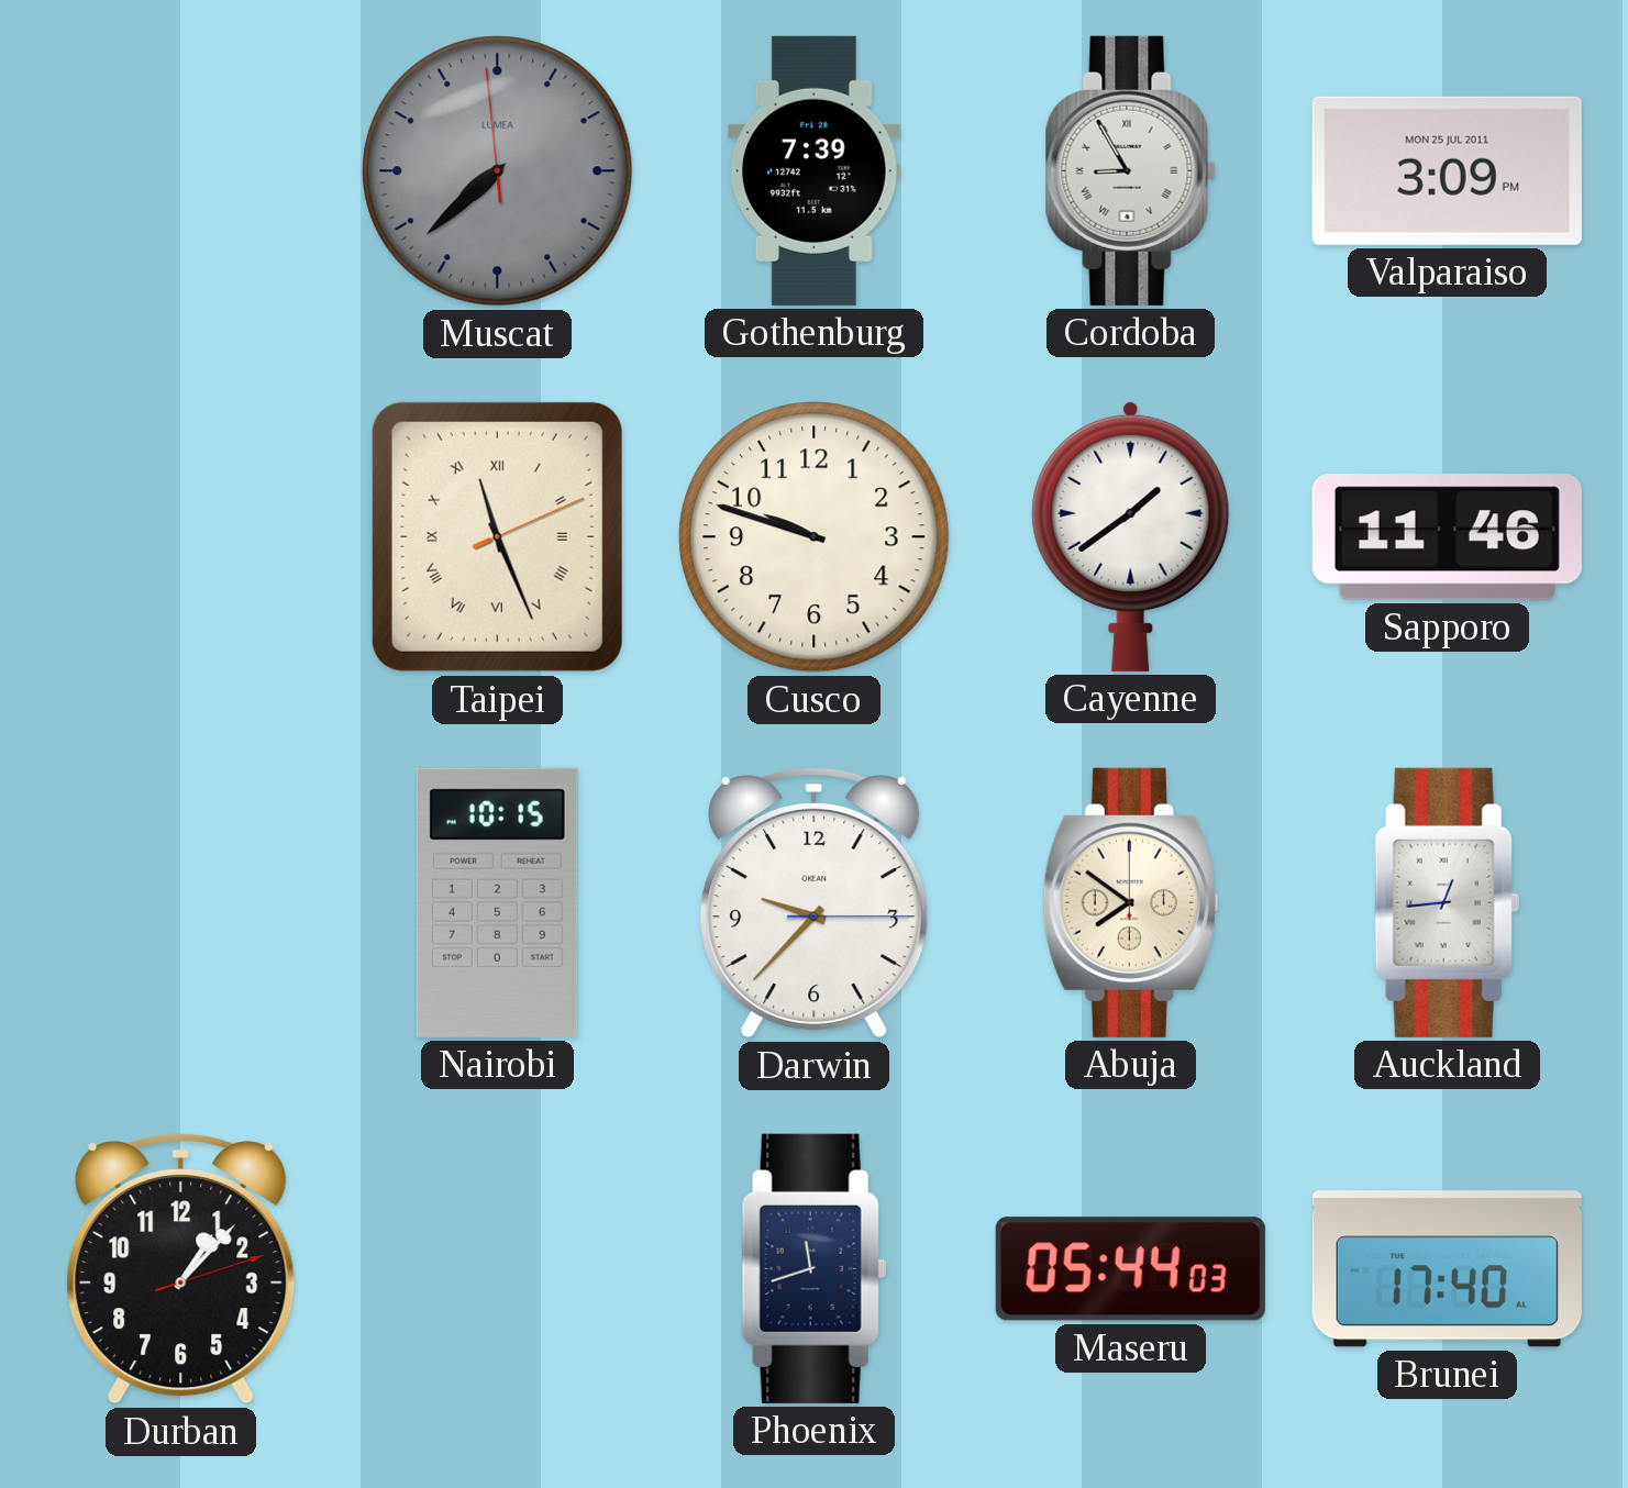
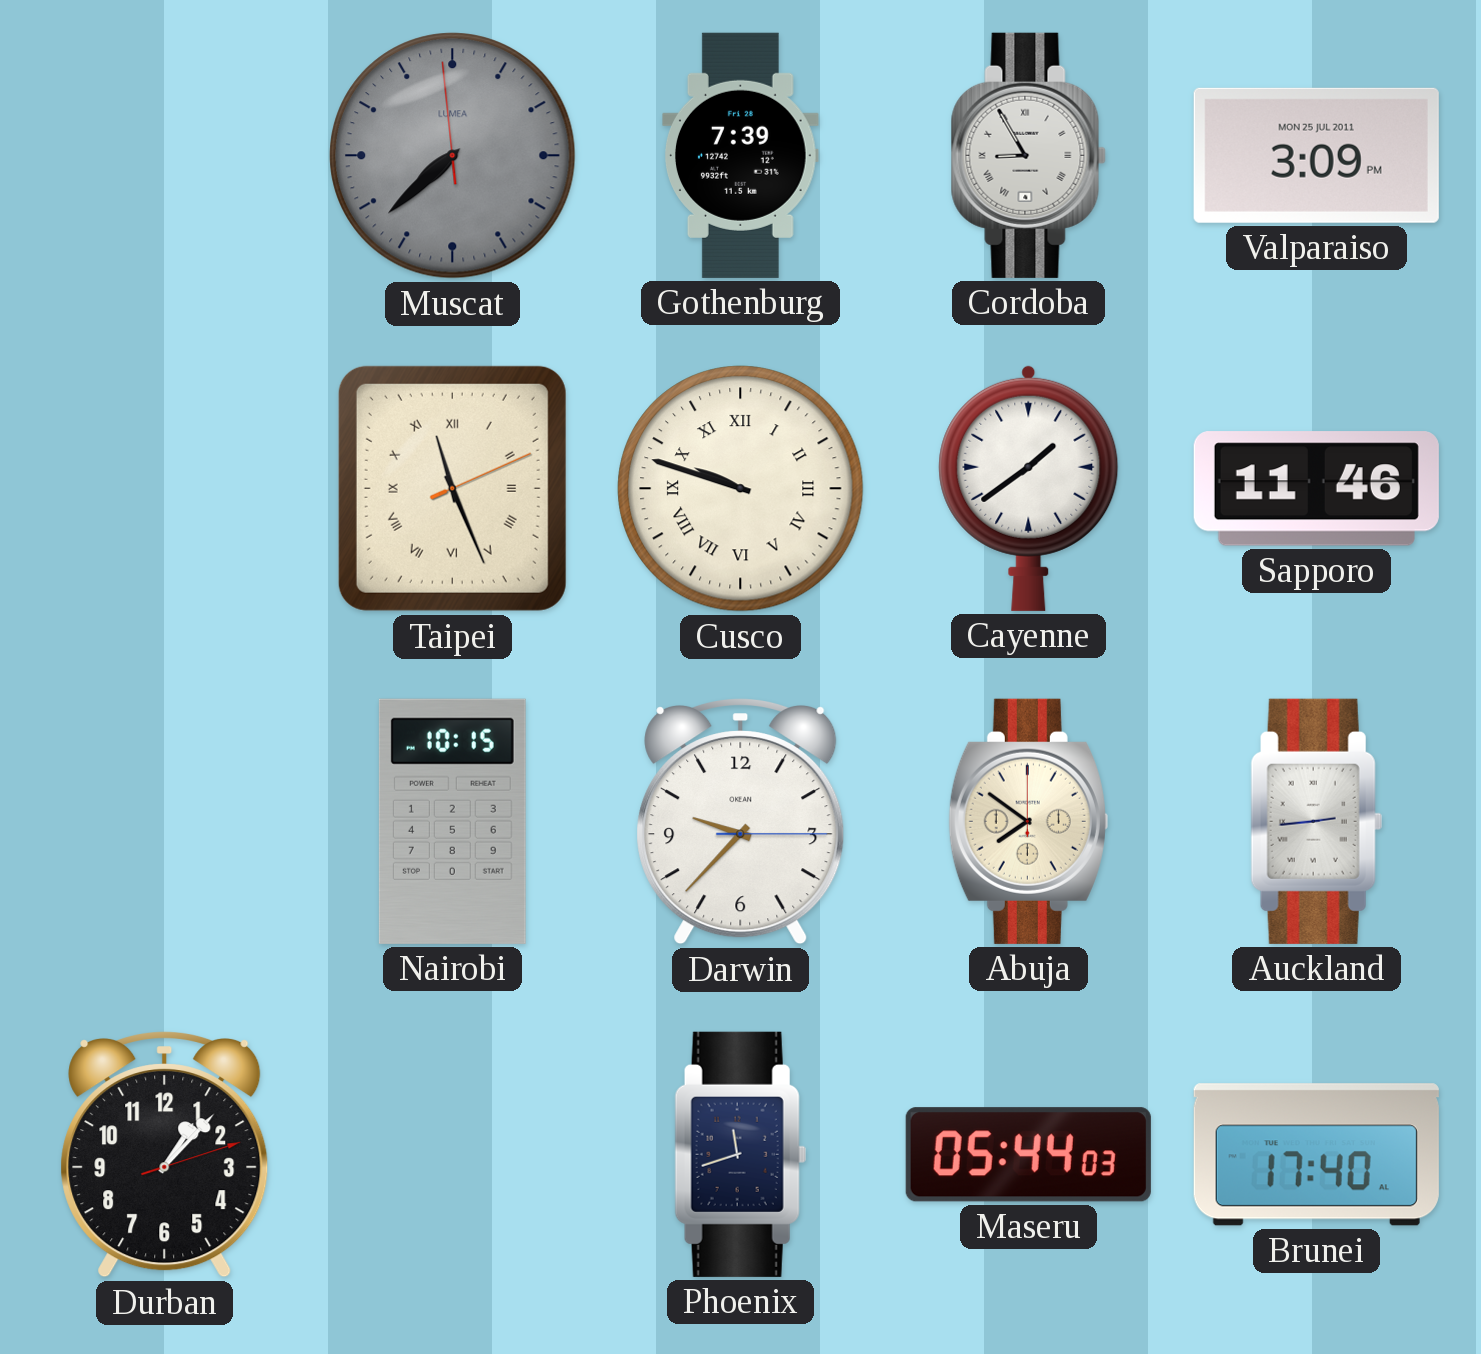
Cusco numerals: Arabic -> Roman (741, 489)
Auckland: 12:44 -> 2:44 (1316, 821)
